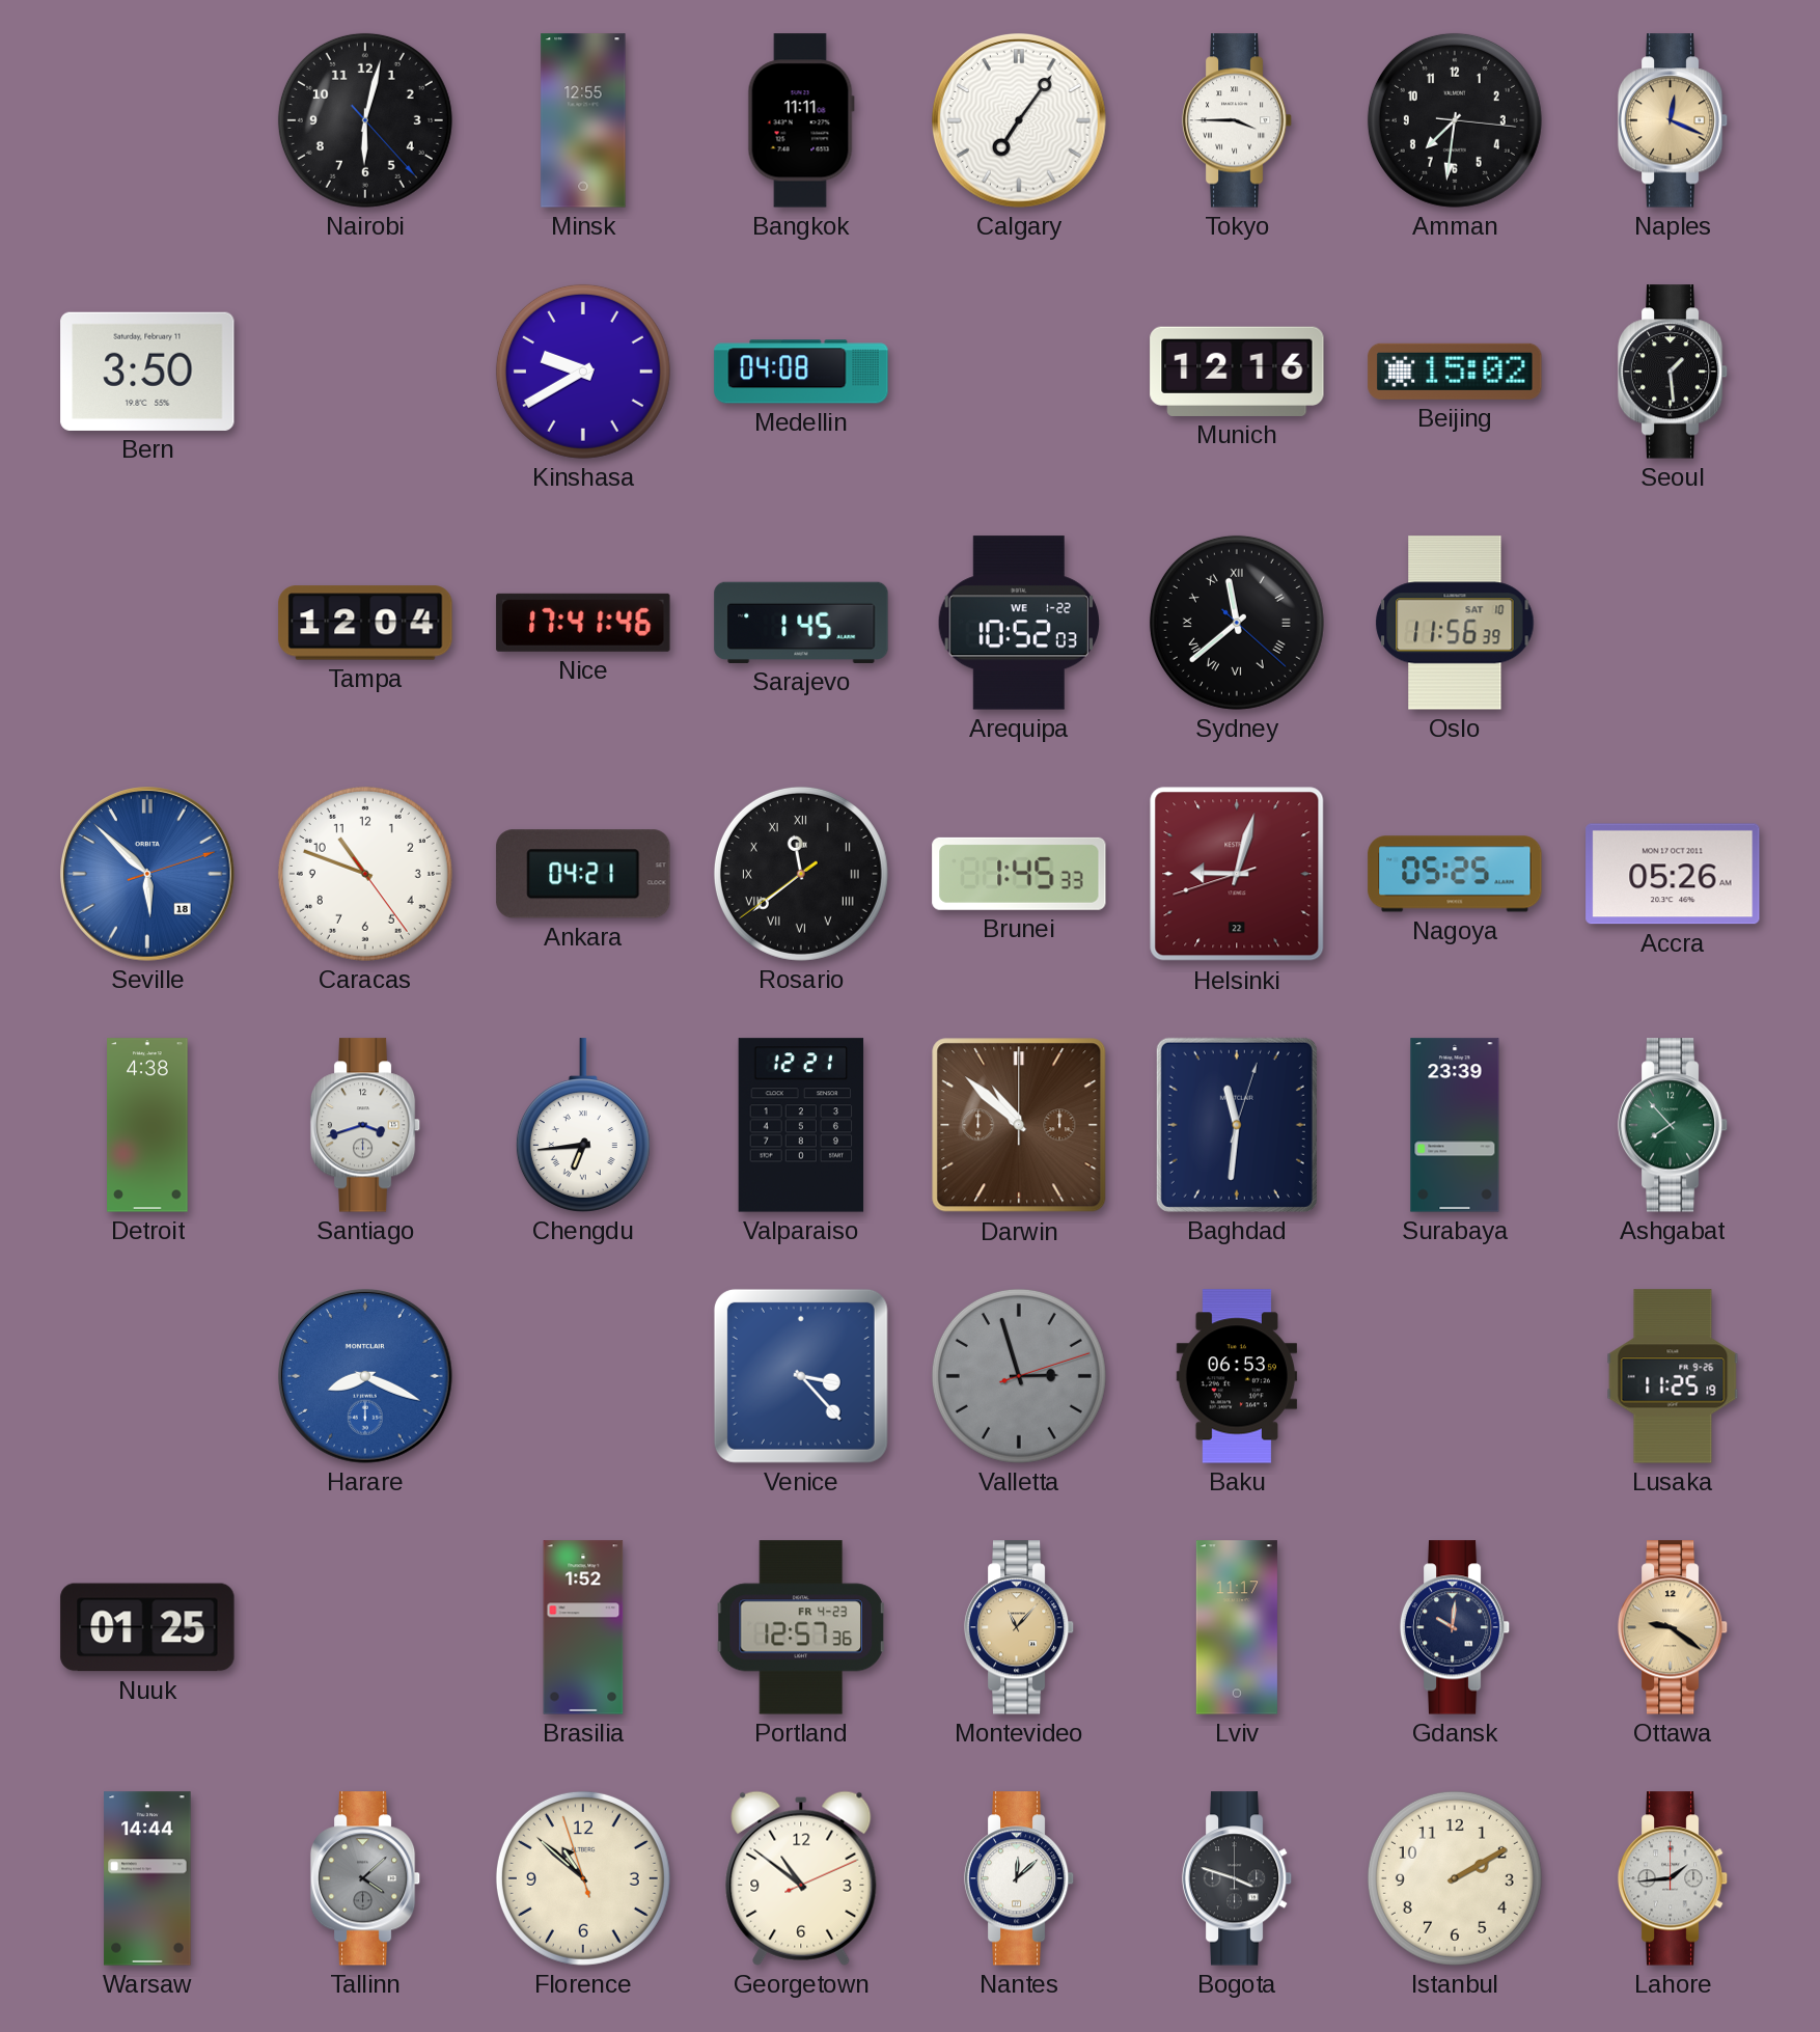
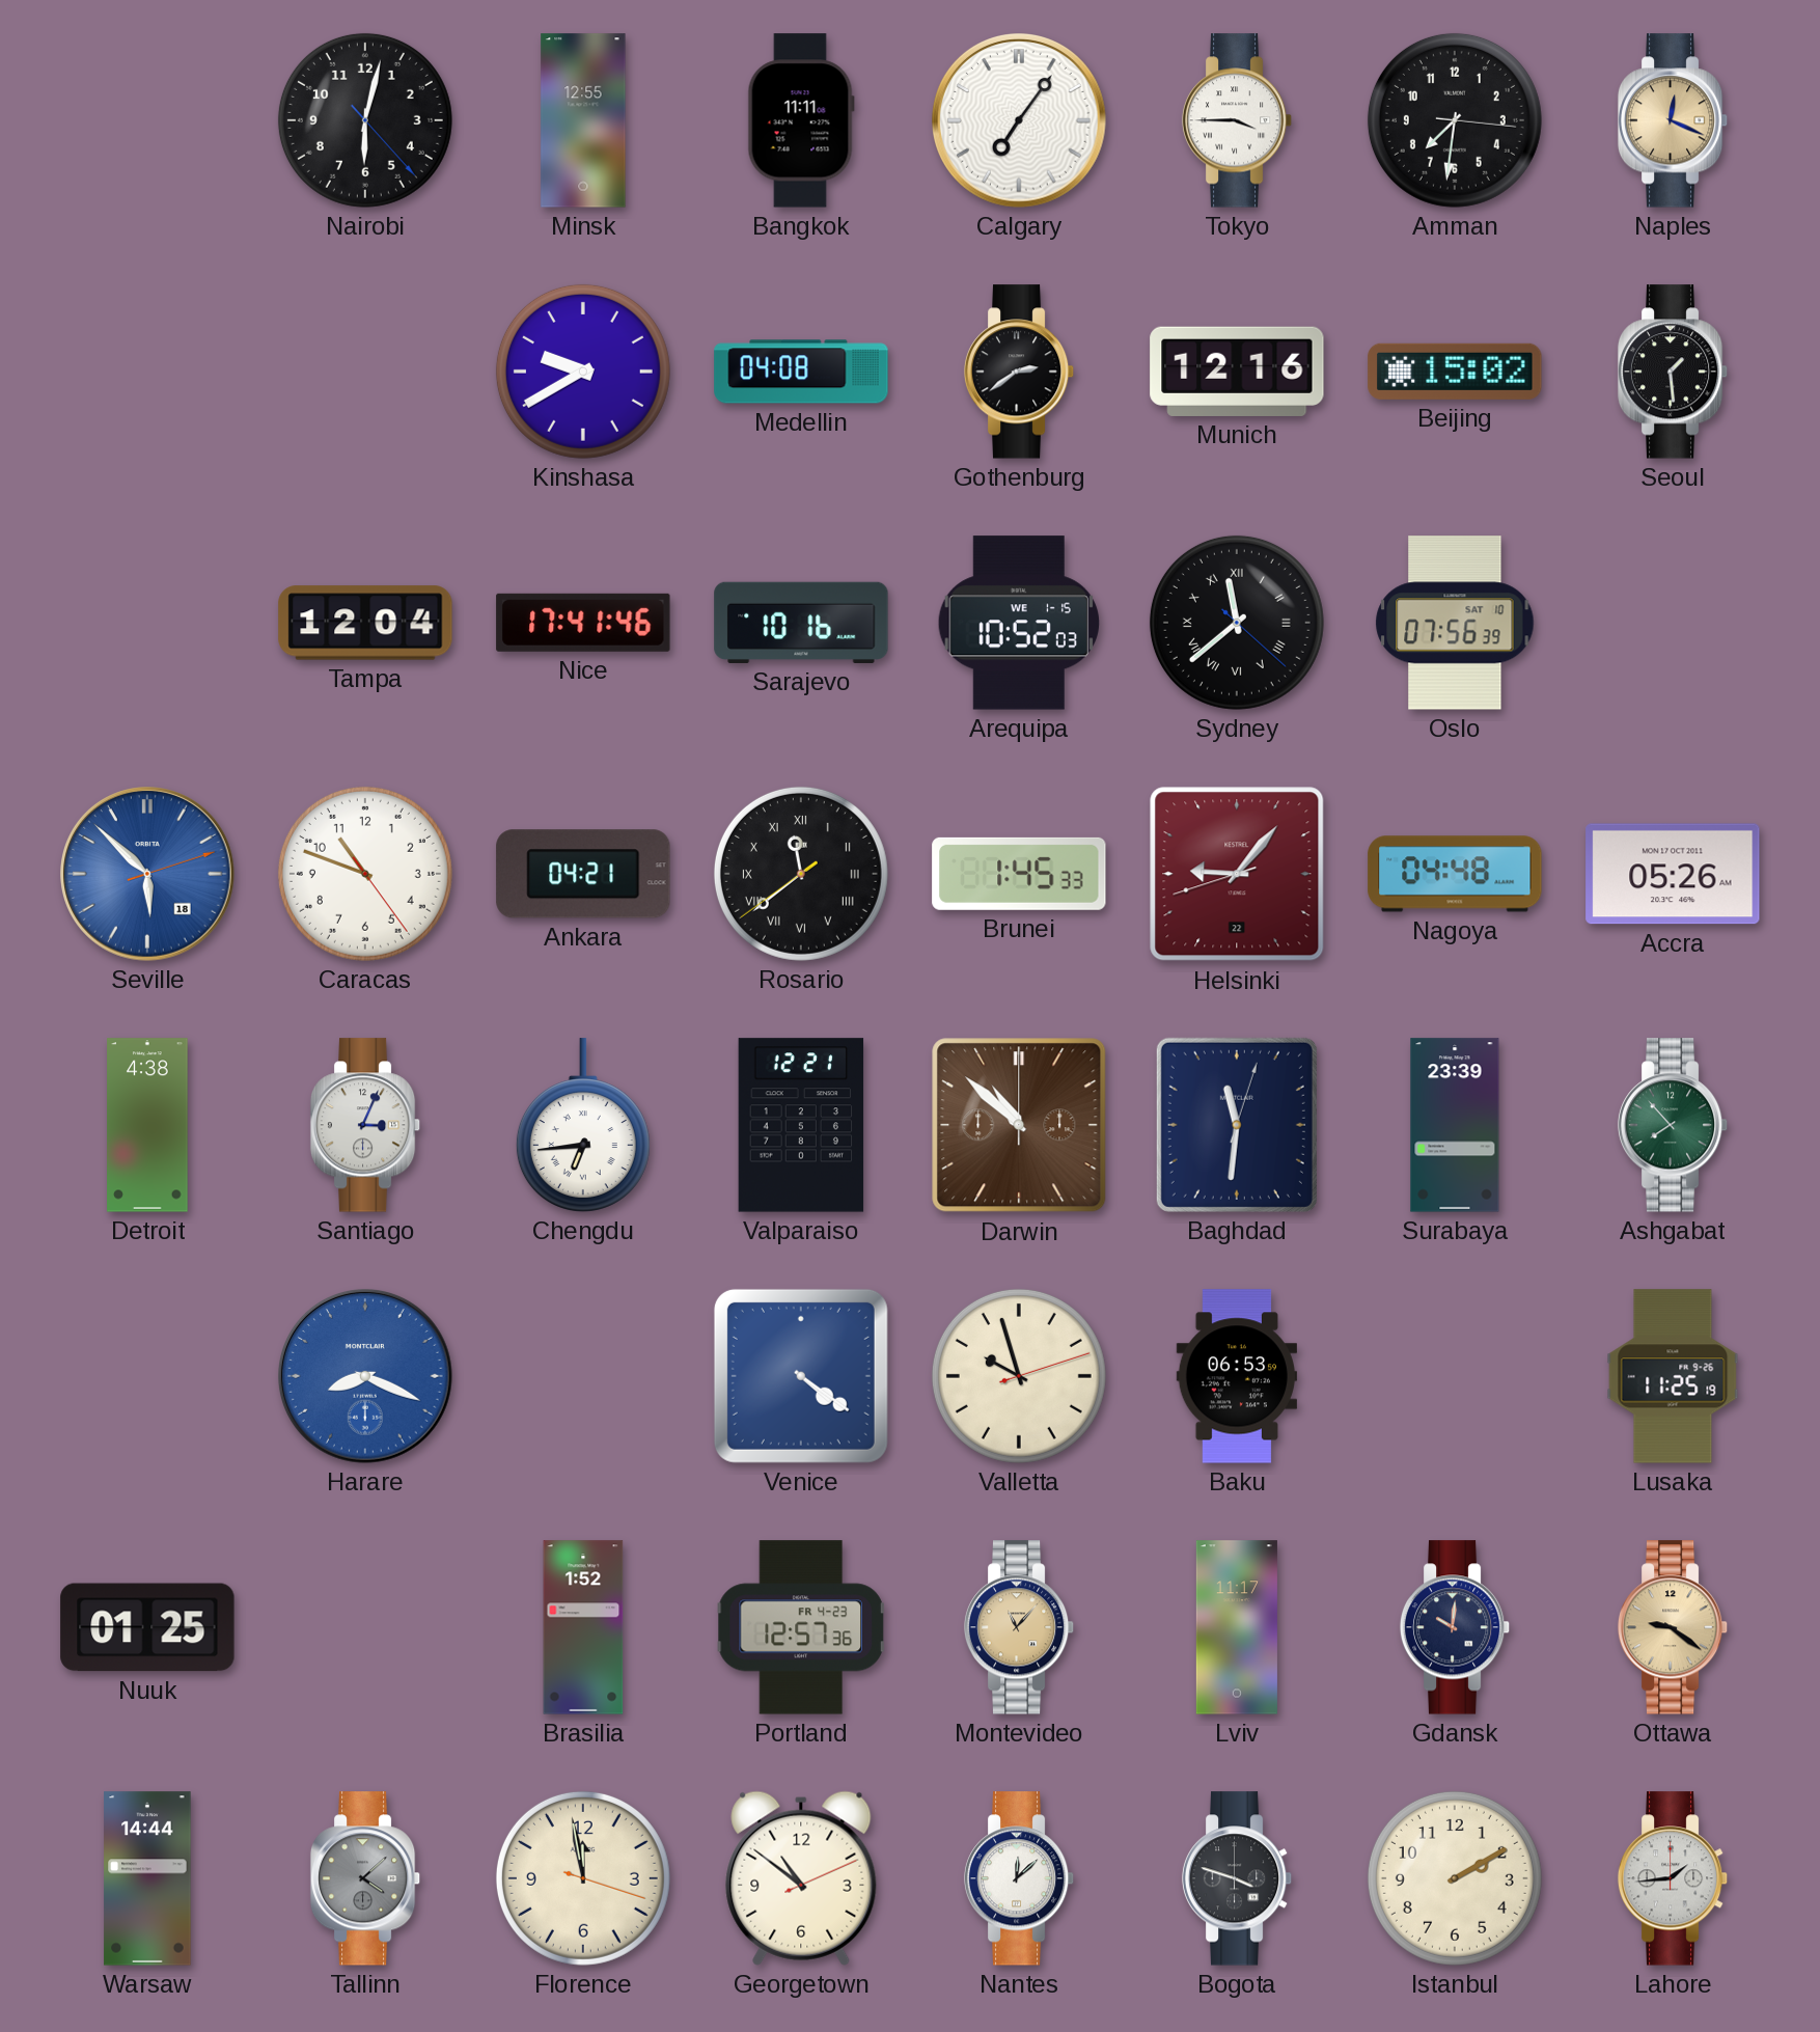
Bern: 3:50 -> none (147, 372)
Gothenburg: none -> 2:39 (1019, 372)
Sarajevo: 1:45 -> 10:16 (801, 623)
Arequipa date: WE 1-22 -> WE 1-15 (1019, 623)
Oslo: 11:56 -> 07:56 (1455, 623)
Helsinki: 9:02 -> 9:06 (1237, 874)
Nagoya: 05:25 -> 04:48 (1455, 874)
Santiago: 3:42 -> 3:04 (365, 1125)
Venice: 3:23 -> 4:21 (801, 1376)
Valletta: 2:57 -> 9:57 (1019, 1376)
Valletta dial: grey -> cream (1019, 1376)
Florence: 10:51 -> 11:58 (583, 1878)
